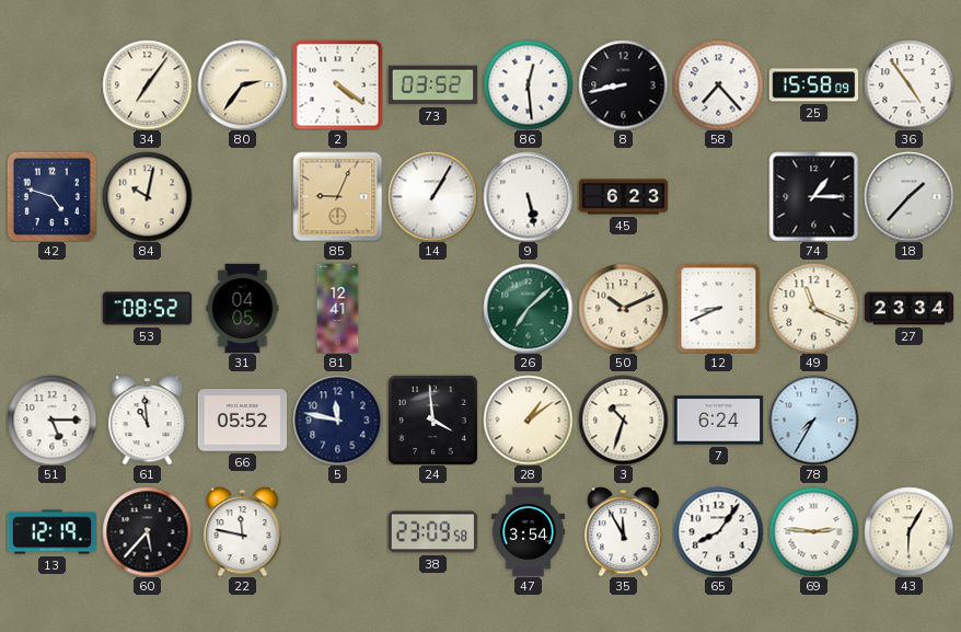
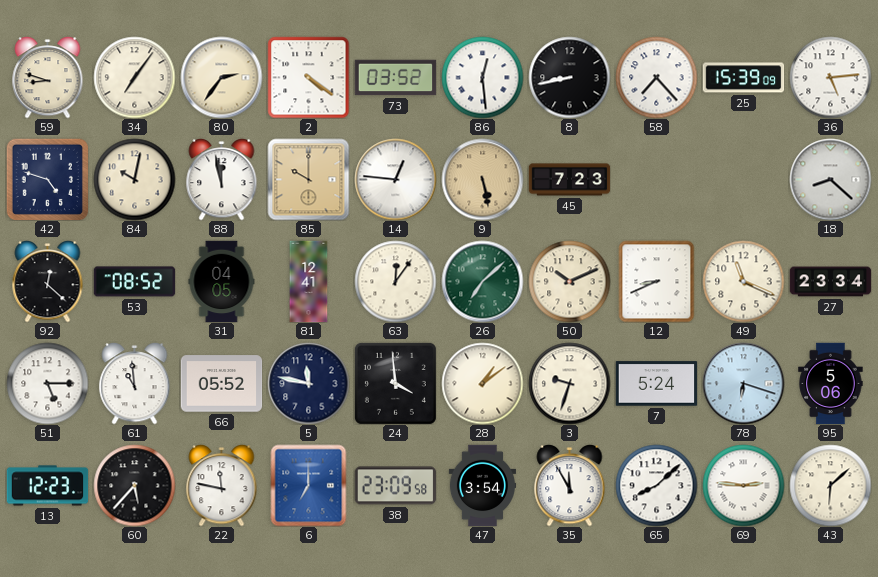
59: none -> 8:48 (48, 78)
25: 15:58 -> 15:39 (743, 78)
36: 4:54 -> 5:14 (830, 77)
88: none -> 11:58 (222, 180)
85: 9:04 -> 10:00 (308, 179)
14: 1:05 -> 12:46 (395, 179)
9 dial: white -> champagne (482, 179)
45: 6:23 -> 7:23 (569, 180)
74: 1:15 -> none (813, 196)
18: 1:37 -> 8:22 (830, 179)
92: none -> 12:22 (48, 282)
63: none -> 12:06 (395, 281)
3: 10:33 -> 9:33 (569, 383)
7: 6:24 -> 5:24 (656, 384)
78: 7:35 -> 6:18 (743, 383)
95: none -> 5:06 (831, 383)
13: 12:19 -> 12:23 (47, 486)
6: none -> 7:00 (309, 485)
65: 8:06 -> 8:08 (656, 485)
43: 6:05 -> 6:08 (830, 485)
